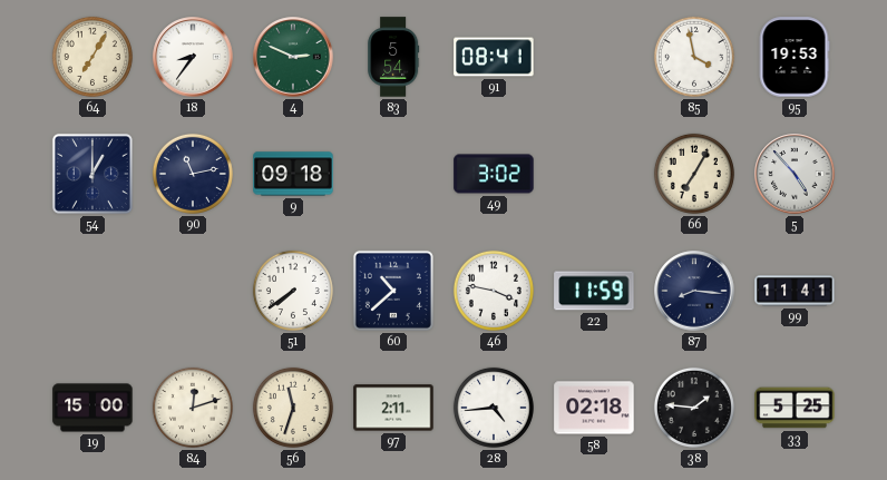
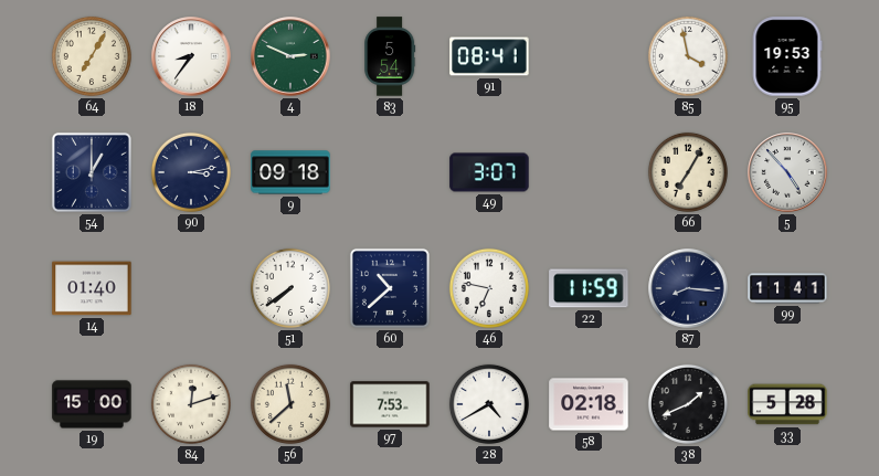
90: 11:13 -> 3:13 (191, 172)
49: 3:02 -> 3:07 (489, 172)
14: none -> 01:40 (92, 288)
46: 3:47 -> 6:47 (489, 288)
56: 11:33 -> 11:38 (290, 404)
97: 2:11 -> 7:53 (390, 404)
28: 4:44 -> 4:40 (489, 404)
38: 1:46 -> 1:41 (688, 404)
33: 5:25 -> 5:28 (787, 404)
